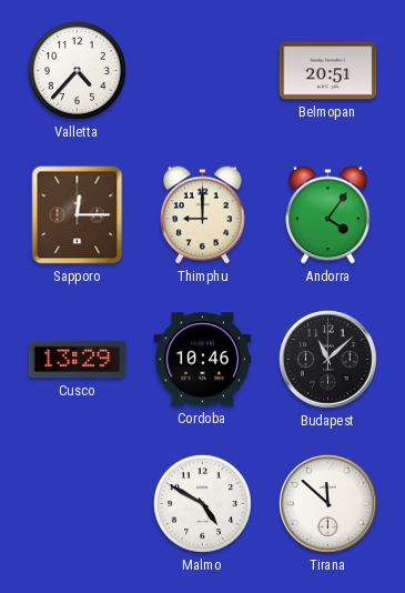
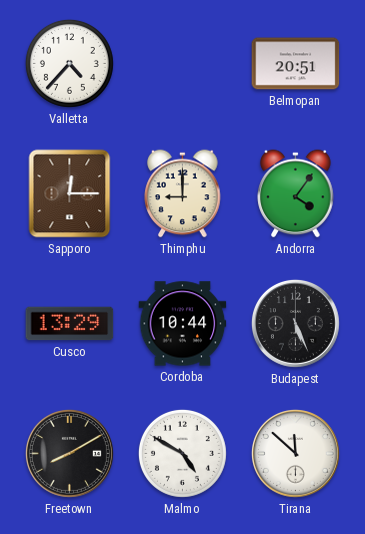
Cordoba: 10:46 -> 10:44 (183, 324)
Budapest: 11:08 -> 5:26 (295, 323)
Freetown: none -> 8:10 (69, 453)
